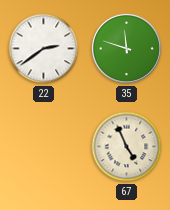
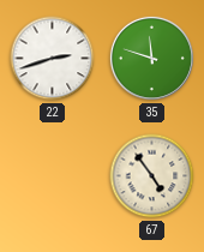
22: 2:39 -> 2:42 (53, 59)
67: 4:56 -> 4:54 (152, 176)
